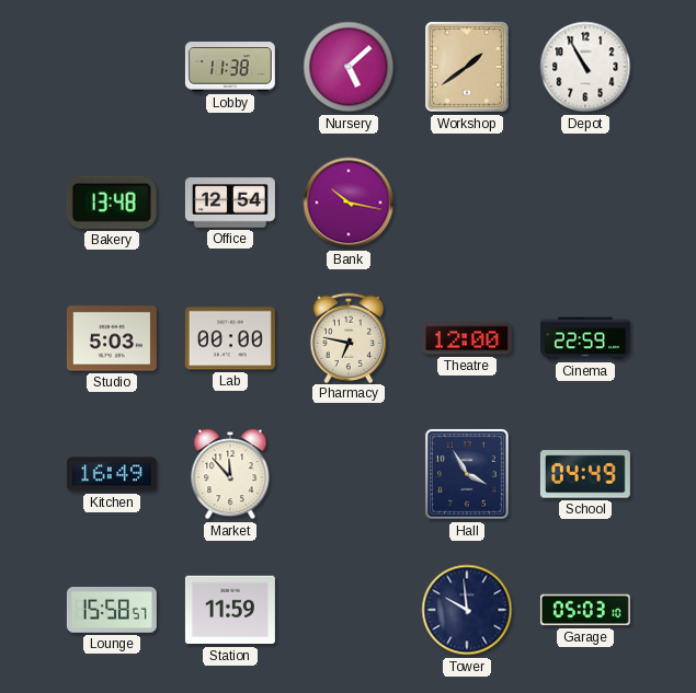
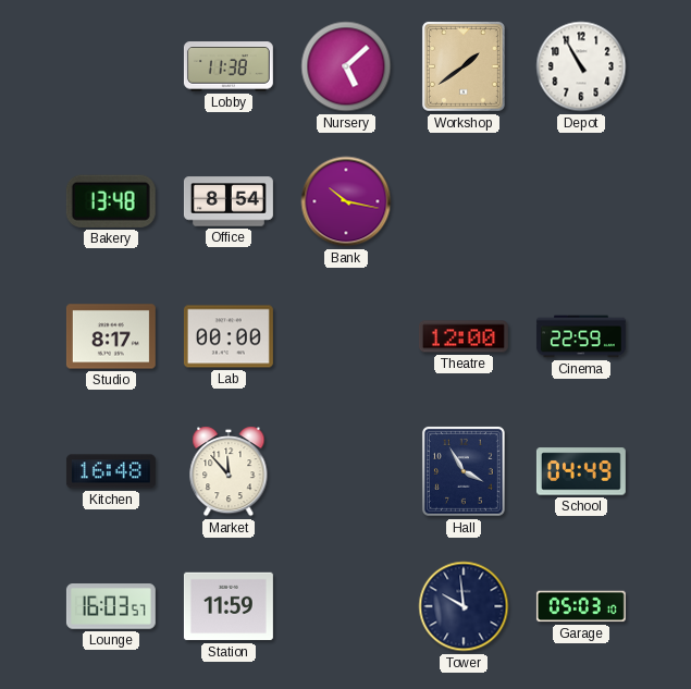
Office: 12:54 -> 8:54 (229, 201)
Studio: 5:03 -> 8:17 (111, 336)
Pharmacy: 6:47 -> none (347, 337)
Kitchen: 16:49 -> 16:48 (111, 471)
Lounge: 15:58 -> 16:03 (111, 606)
